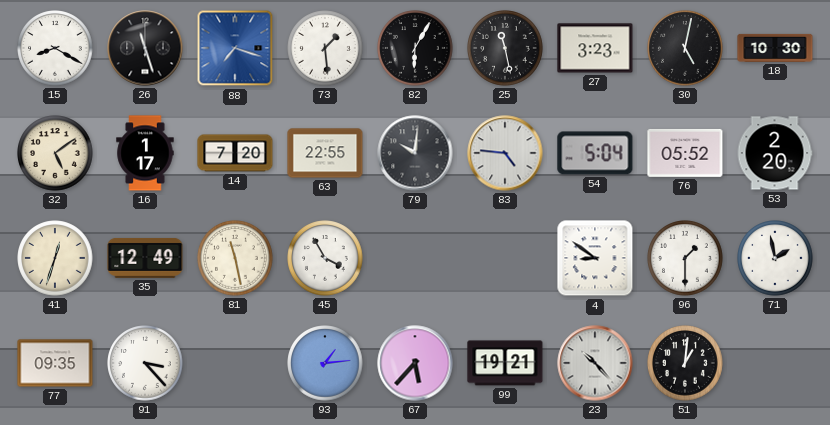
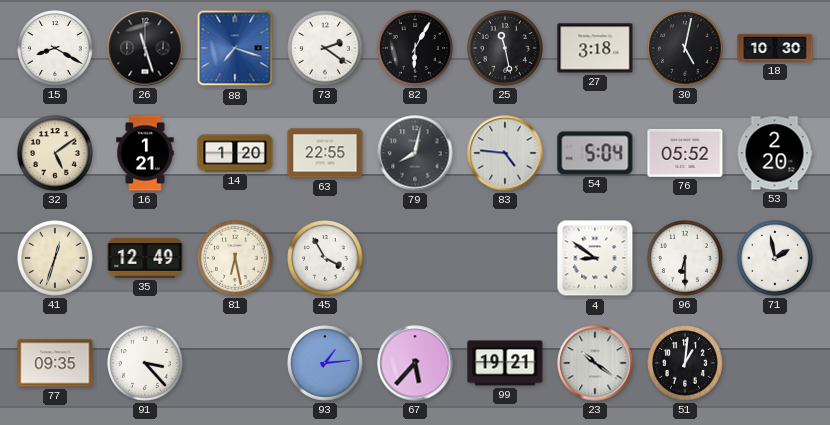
73: 1:29 -> 2:21 (325, 48)
27: 3:23 -> 3:18 (595, 48)
16: 1:17 -> 1:21 (145, 153)
14: 7:20 -> 1:20 (235, 153)
79: 10:01 -> 8:02 (415, 153)
81: 11:28 -> 6:28 (235, 258)
96: 1:30 -> 6:30 (685, 258)
23: 10:23 -> 10:21 (595, 363)
